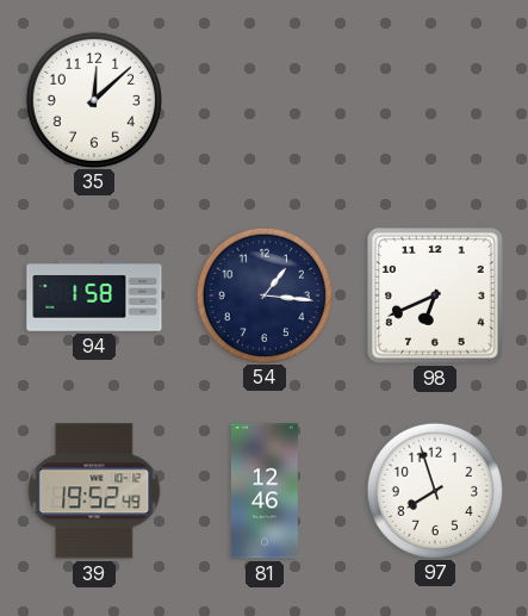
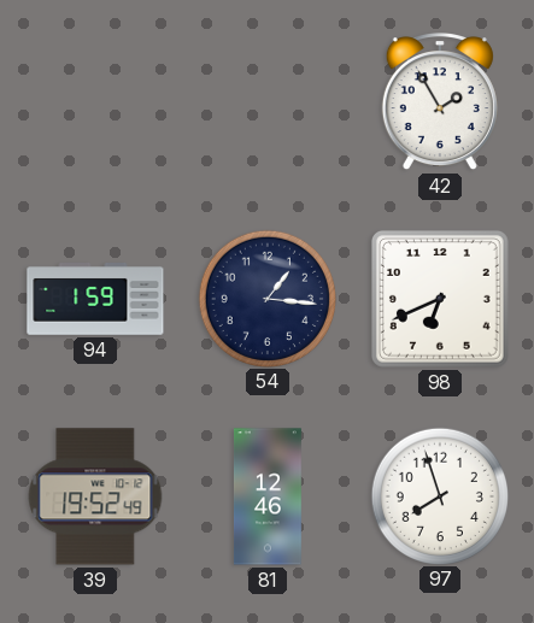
35: 12:08 -> none (93, 99)
42: none -> 1:55 (440, 101)
94: 1:58 -> 1:59 (95, 300)
